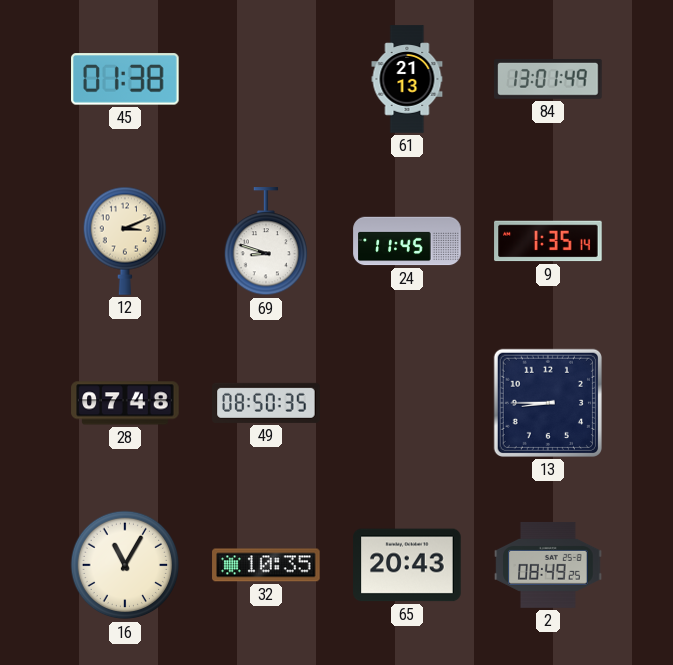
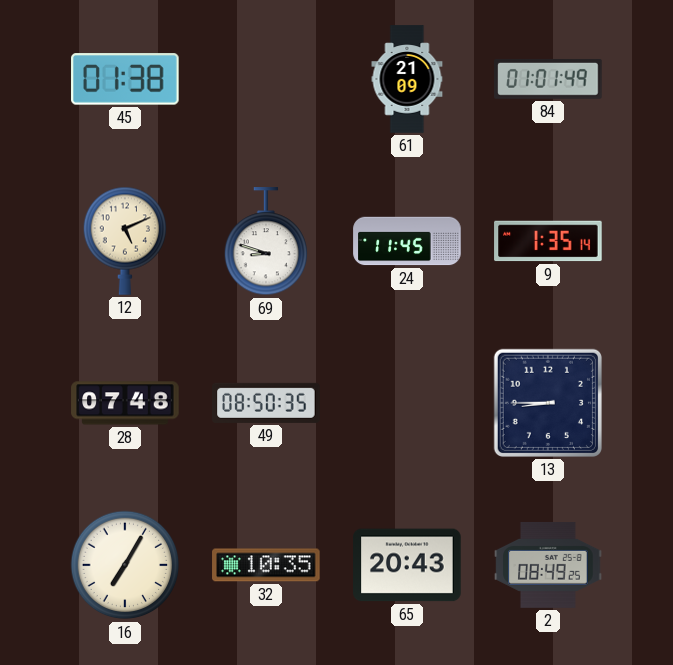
61: 21:13 -> 21:09 (407, 79)
84: 13:01 -> 01:01 (548, 79)
12: 3:11 -> 5:11 (125, 241)
16: 11:05 -> 7:05 (125, 565)
